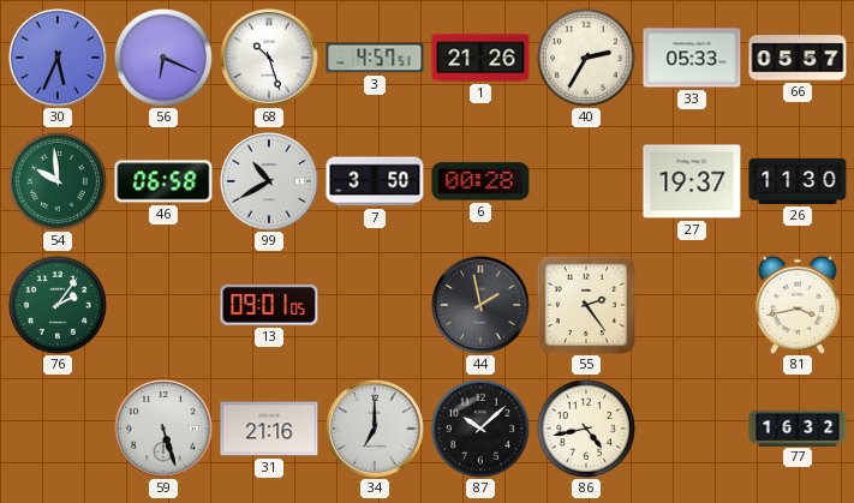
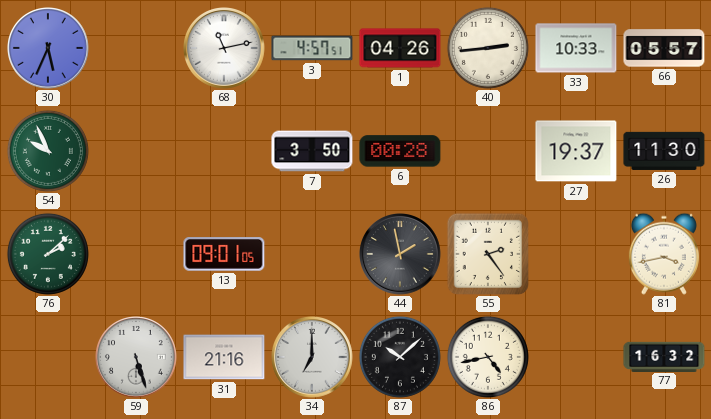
56: 6:19 -> none (163, 58)
68: 10:27 -> 11:13 (225, 49)
1: 21:26 -> 04:26 (400, 48)
40: 2:35 -> 2:44 (488, 48)
33: 05:33 -> 10:33 (576, 48)
54: 9:59 -> 9:56 (48, 151)
46: 06:58 -> none (163, 181)
99: 10:40 -> none (270, 182)
76: 2:06 -> 2:08 (48, 254)
